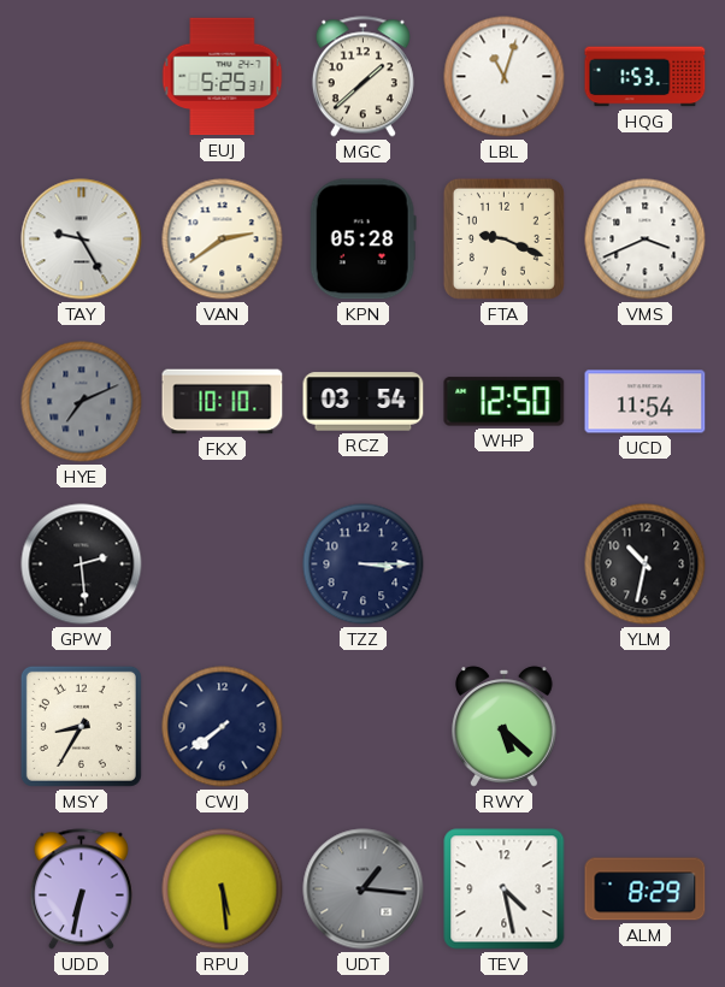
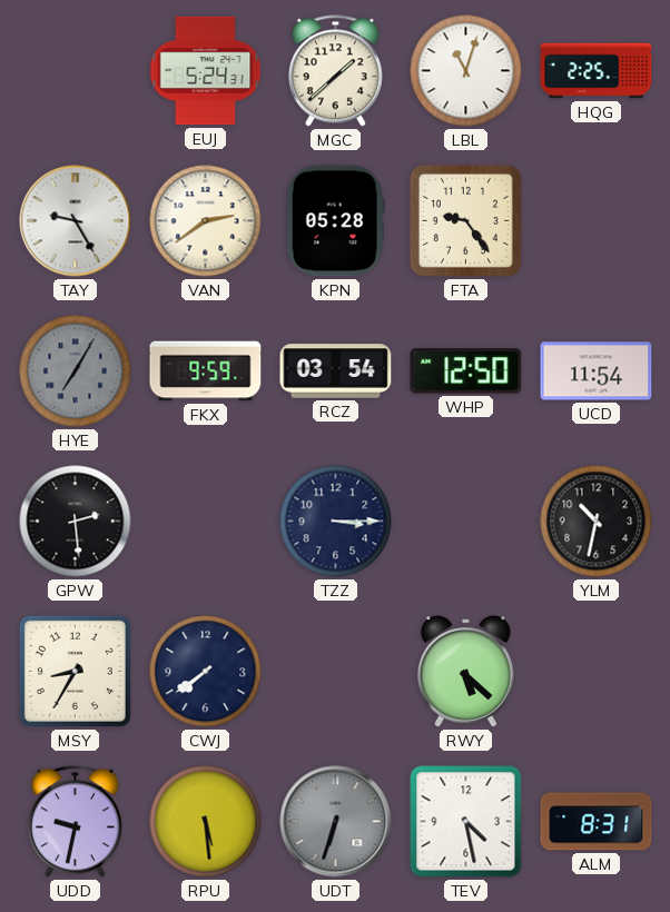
EUJ: 5:25 -> 5:24 (206, 71)
HQG: 1:53 -> 2:25 (597, 71)
FTA: 9:19 -> 9:24 (465, 220)
VMS: 3:41 -> none (646, 240)
HYE: 7:11 -> 7:05 (76, 371)
FKX: 10:10 -> 9:59 (206, 371)
UDD: 6:32 -> 9:32 (75, 822)
UDT: 1:16 -> 6:33 (336, 822)
ALM: 8:29 -> 8:31 (597, 822)
